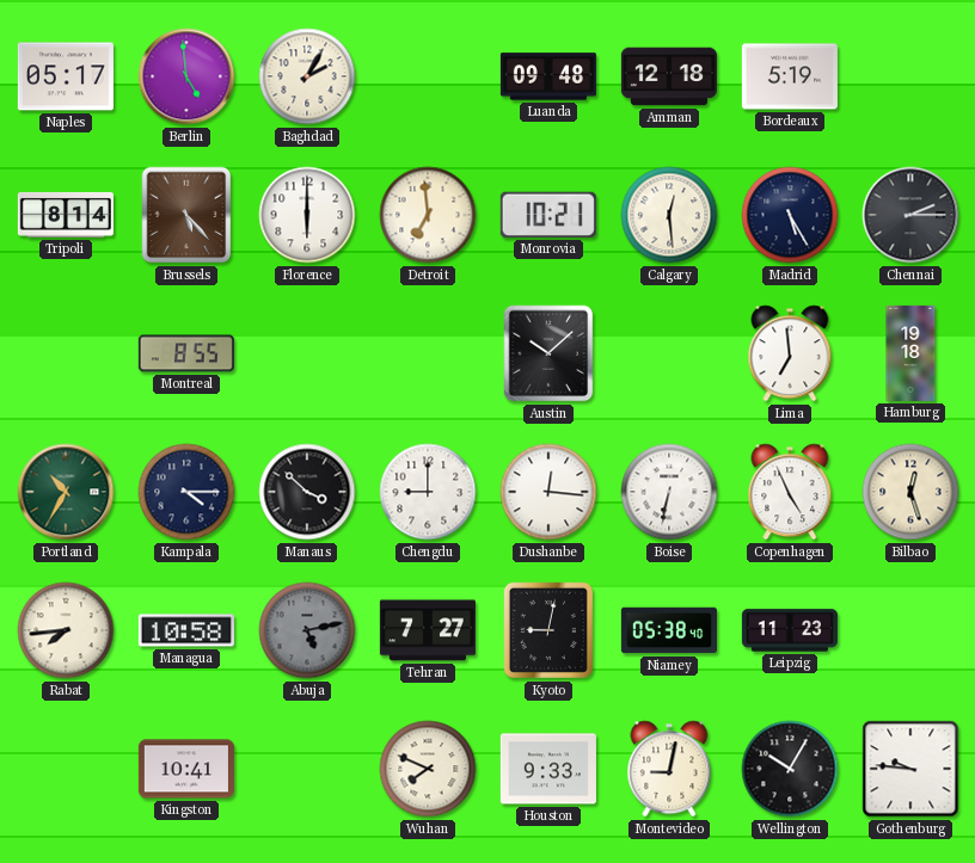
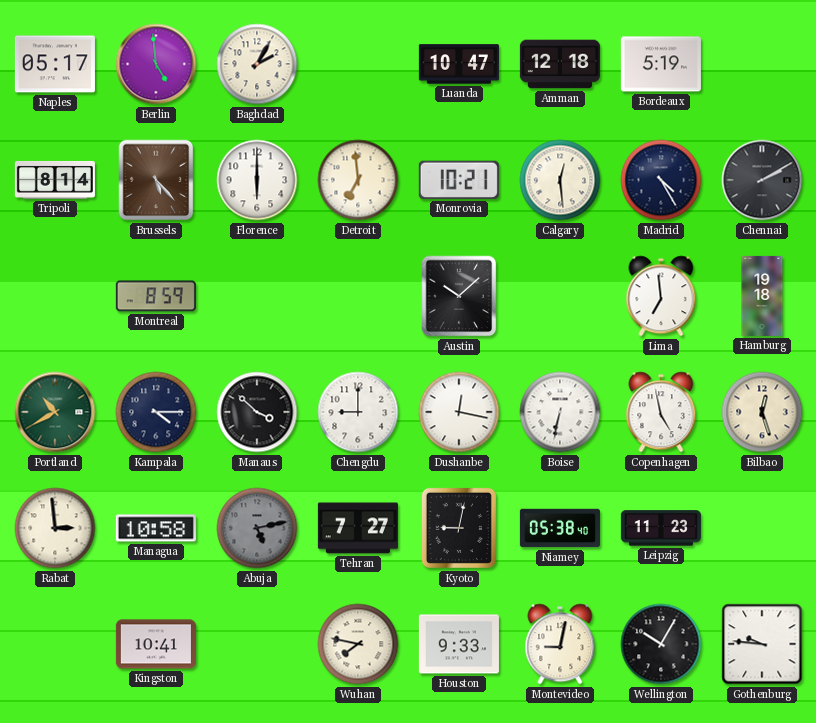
Luanda: 09:48 -> 10:47 (459, 64)
Madrid: 5:25 -> 4:25 (661, 180)
Chennai: 2:15 -> 2:10 (762, 180)
Montreal: 8:55 -> 8:59 (156, 296)
Portland: 10:35 -> 10:40 (55, 412)
Dushanbe: 12:16 -> 12:17 (459, 412)
Copenhagen: 4:56 -> 4:58 (661, 412)
Rabat: 7:44 -> 2:59 (55, 528)
Wuhan: 7:49 -> 7:47 (358, 644)
